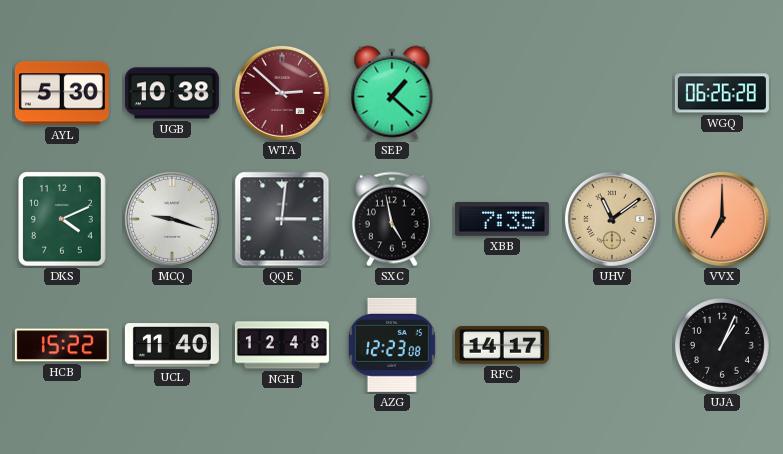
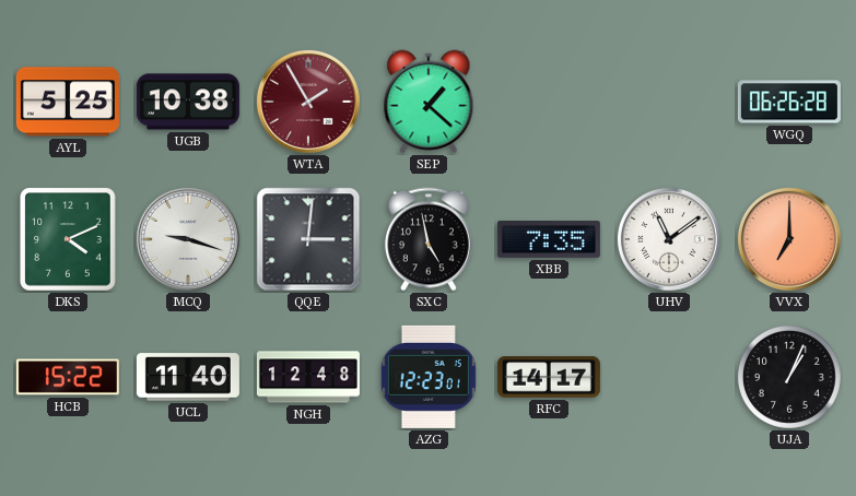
AYL: 5:30 -> 5:25 (68, 102)
WTA: 2:52 -> 1:55 (308, 102)
UHV dial: champagne -> white (669, 239)
AZG: 12:23:08 -> 12:23:01 (429, 377)
